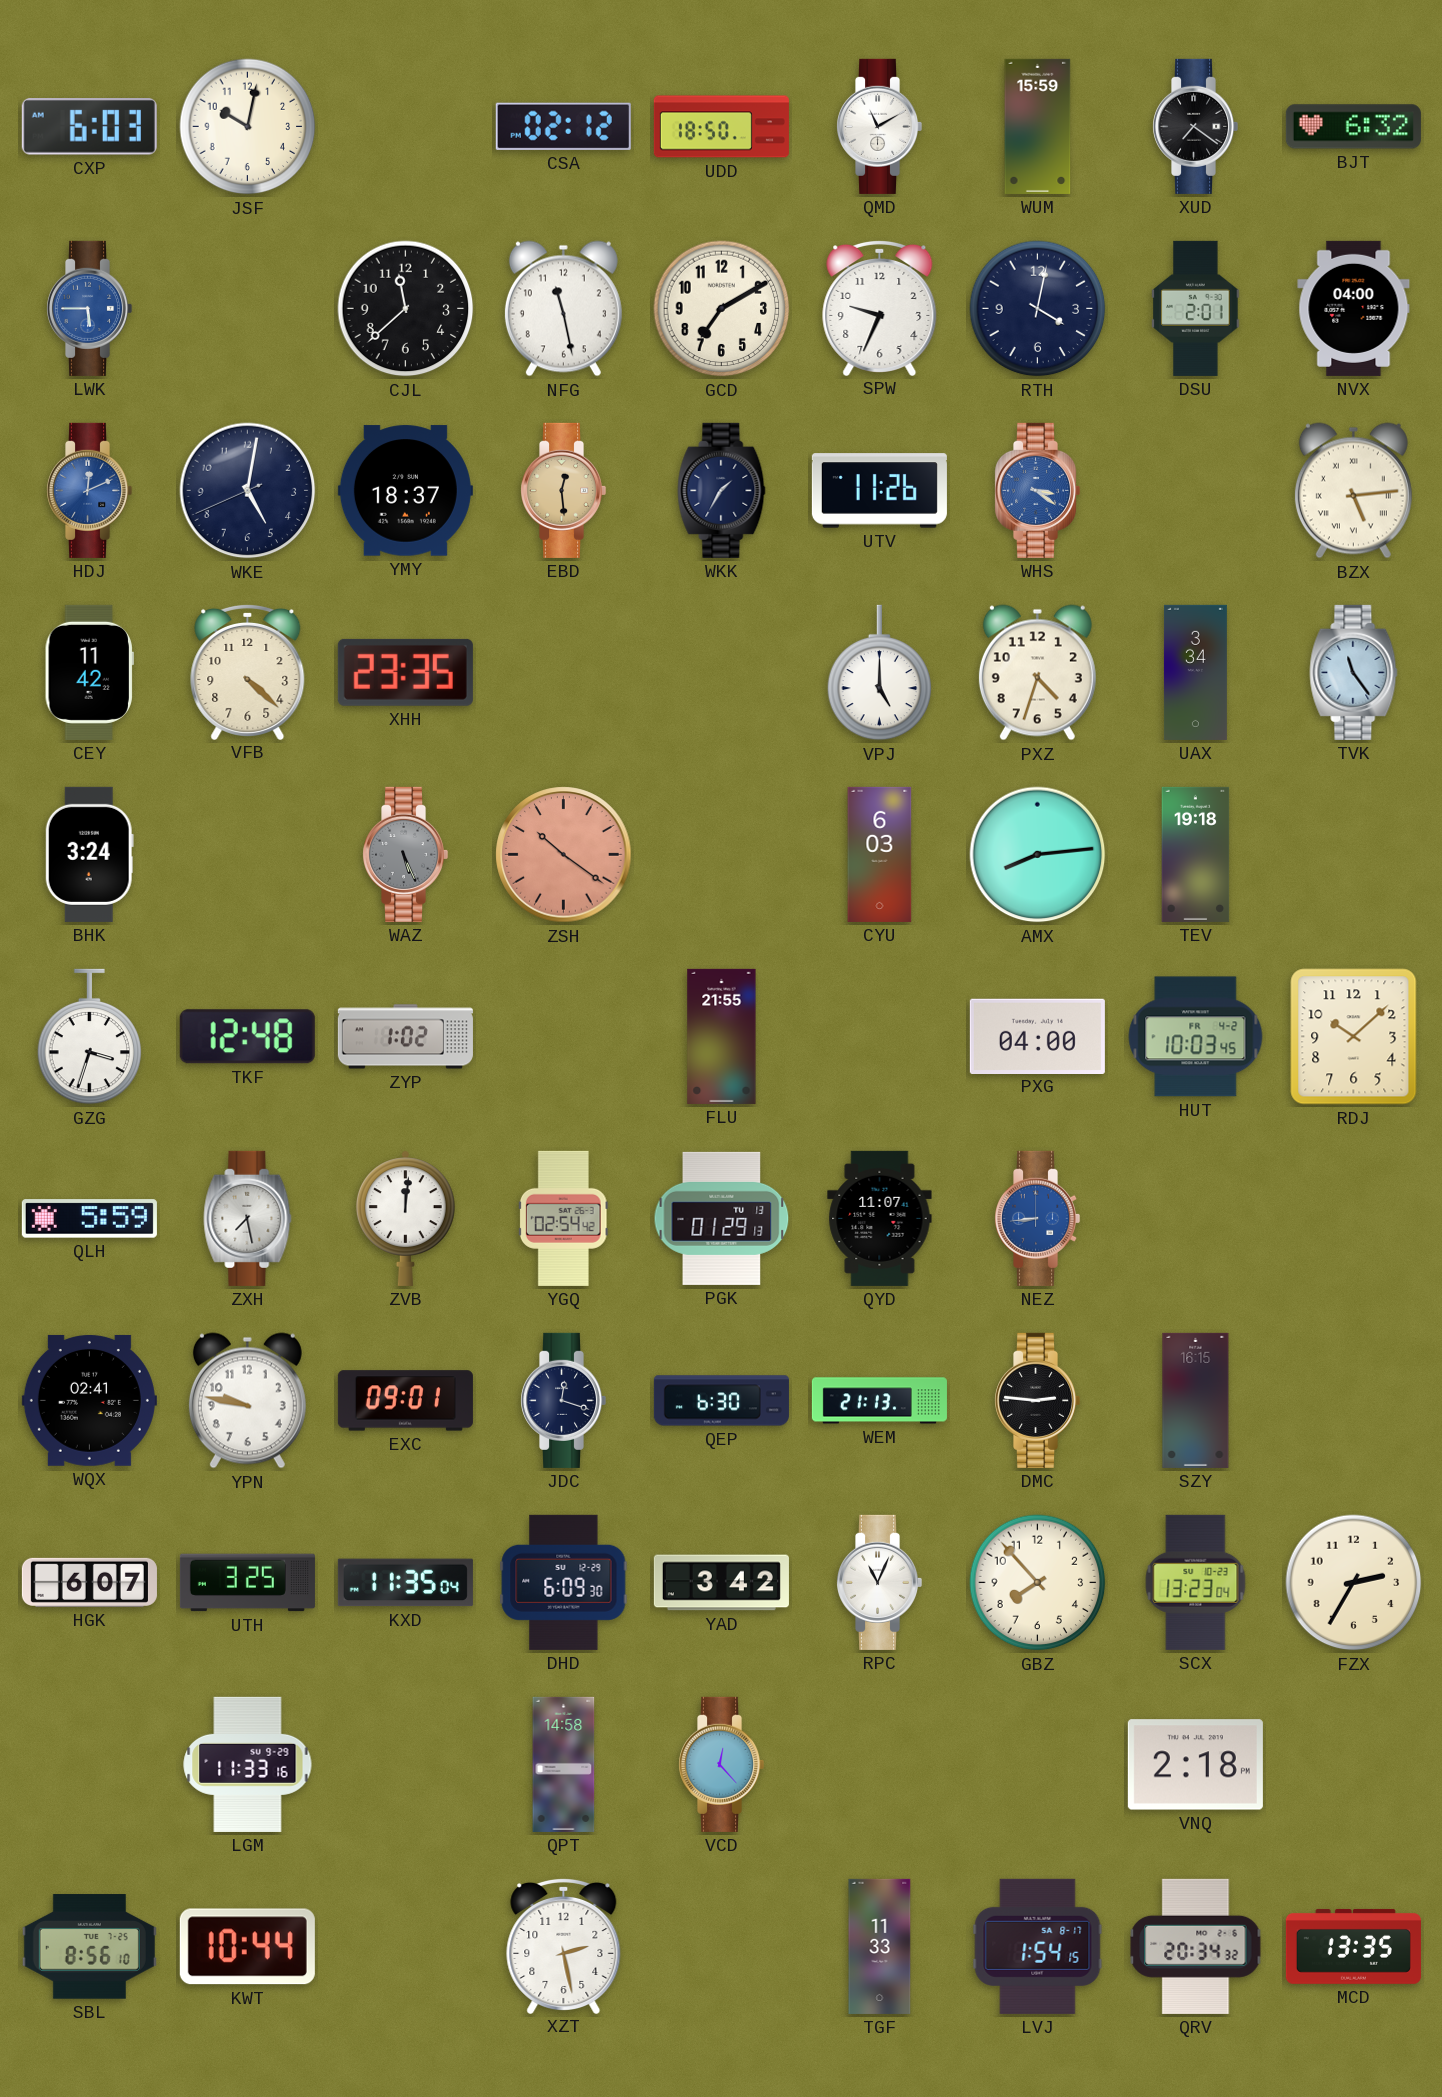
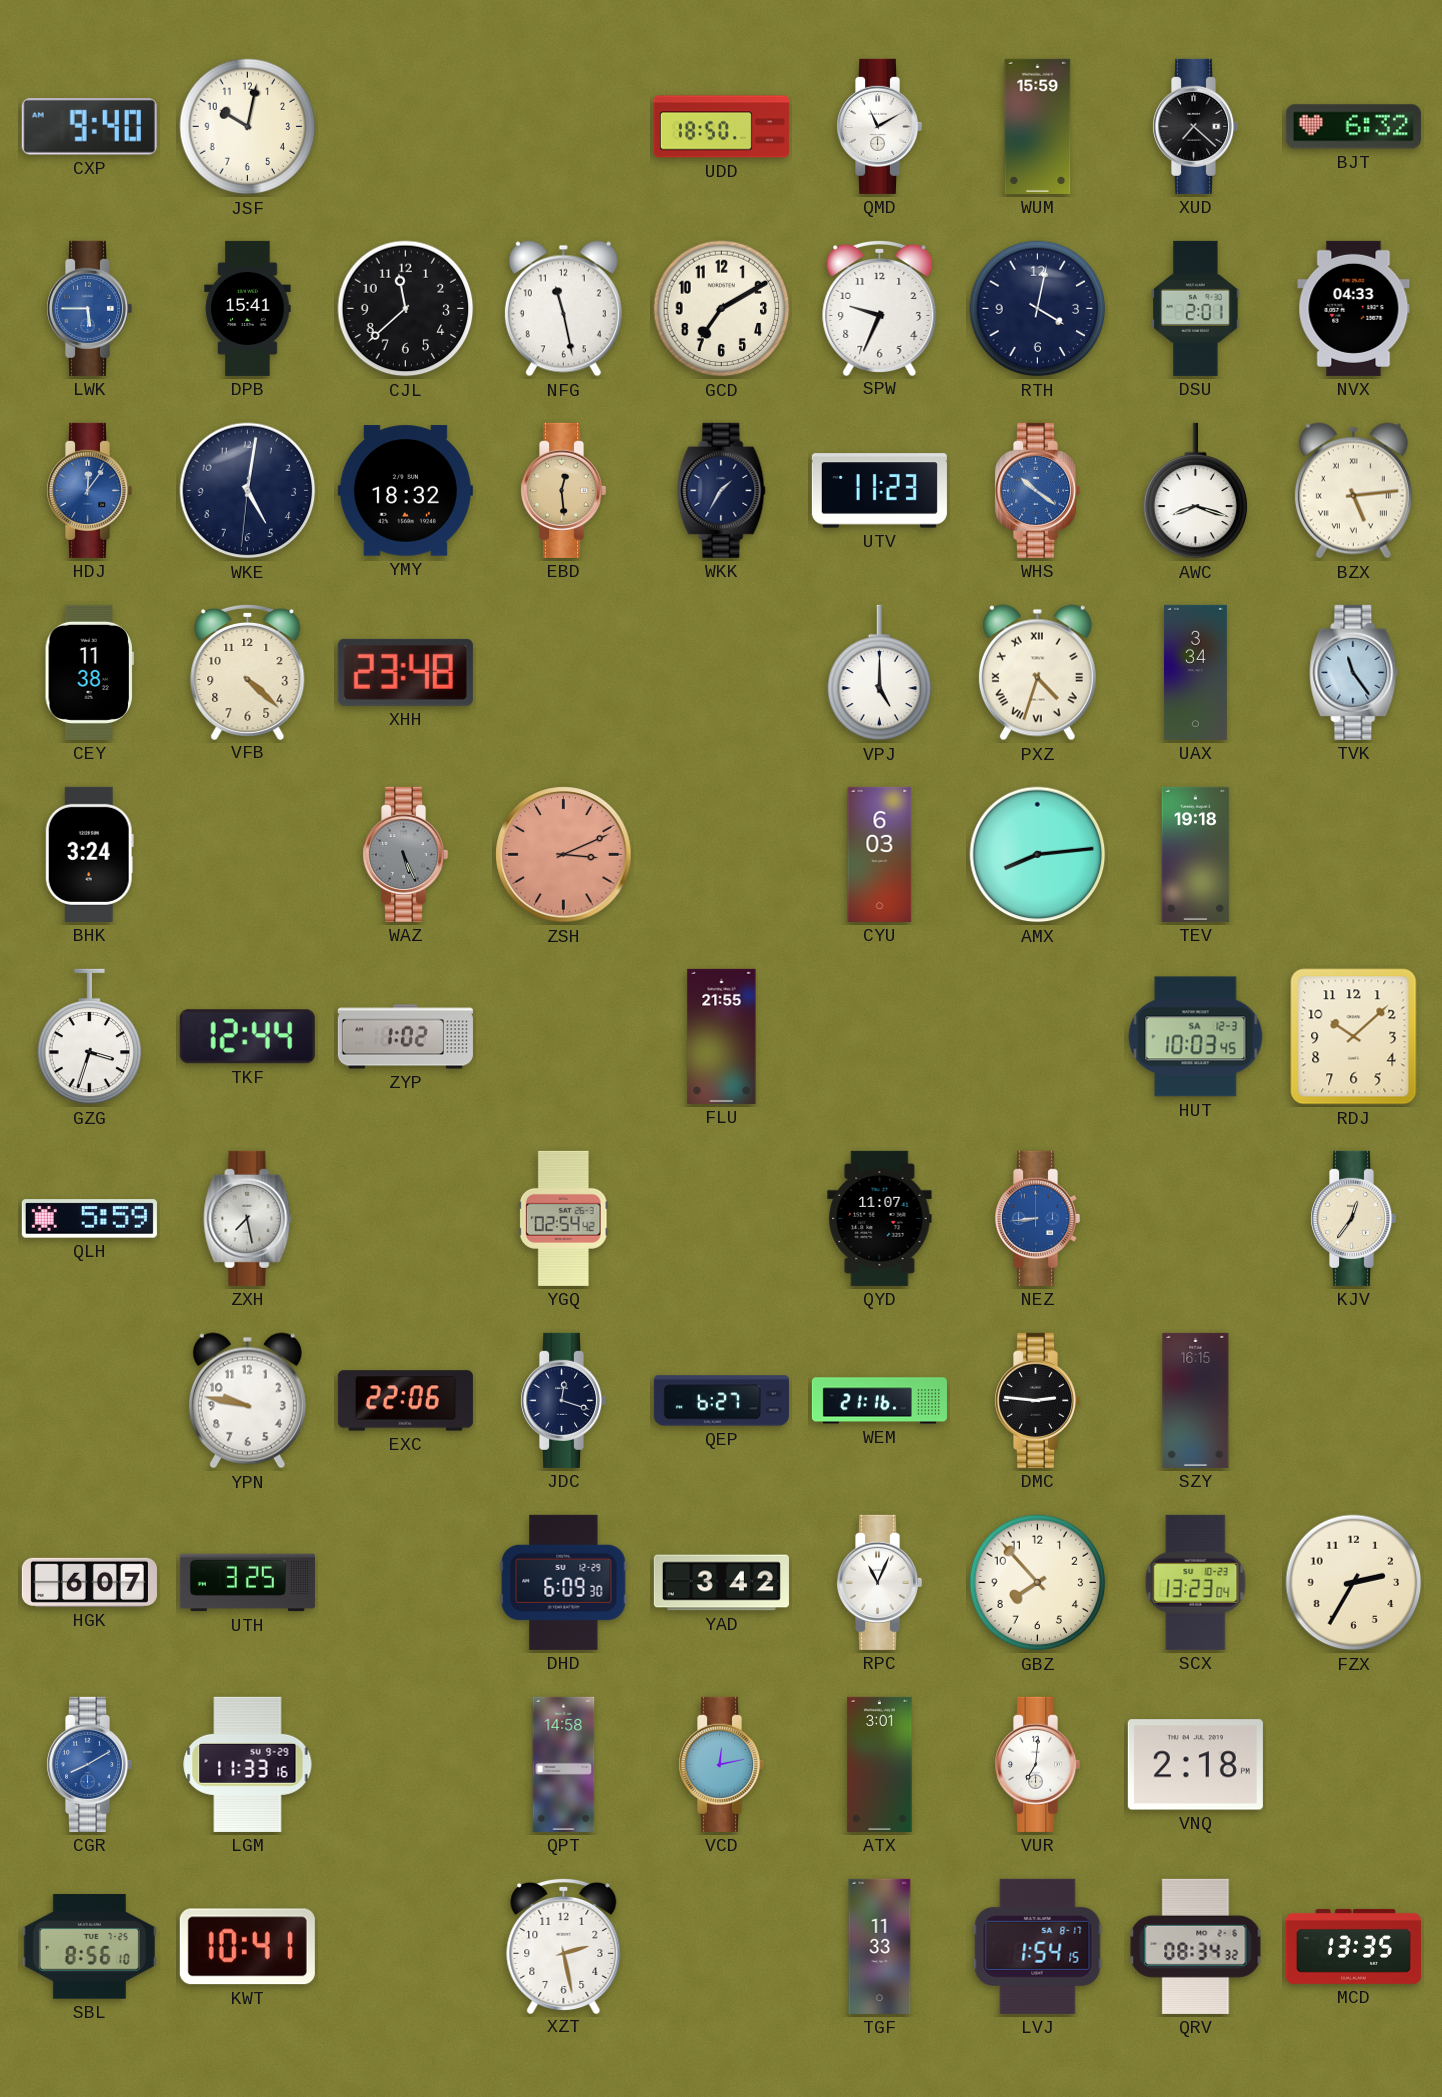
CXP: 6:03 -> 9:40 (89, 127)
CSA: 02:12 -> none (563, 126)
XUD: 7:21 -> 7:22 (1196, 126)
DPB: none -> 15:41 (248, 308)
NVX: 04:00 -> 04:33 (1354, 308)
HDJ: 12:11 -> 12:06 (90, 490)
WKE: 5:01:41 -> 5:01:31 (248, 491)
YMY: 18:37 -> 18:32 (405, 491)
UTV: 11:26 -> 11:23 (879, 491)
WHS: 3:21 -> 10:21 (1038, 490)
AWC: none -> 8:18 (1196, 491)
CEY: 11:42 -> 11:38 (89, 672)
XHH: 23:35 -> 23:48 (405, 672)
PXZ numerals: Arabic -> Roman (1037, 673)
ZSH: 10:21 -> 3:11 (564, 855)
TKF: 12:48 -> 12:44 (247, 1037)
PXG: 04:00 -> none (1037, 1036)
HUT date: FR 4-2 -> SA 12-3 (1196, 1037)
ZVB: 12:01 -> none (406, 1218)
PGK: 01:29 -> none (722, 1218)
KJV: none -> 12:36 (1354, 1218)
WQX: 02:41 -> none (89, 1400)
EXC: 09:01 -> 22:06 (405, 1401)
QEP: 6:30 -> 6:27 (721, 1401)
WEM: 21:13 -> 21:16 (879, 1401)
KXD: 11:35 -> none (405, 1583)
CGR: none -> 8:10 (90, 1764)
VCD: 12:23 -> 12:13 (722, 1764)
ATX: none -> 3:01 (880, 1764)
VUR: none -> 7:01 (1038, 1764)
KWT: 10:44 -> 10:41 (247, 1947)
QRV: 20:34 -> 08:34 (1196, 1946)
